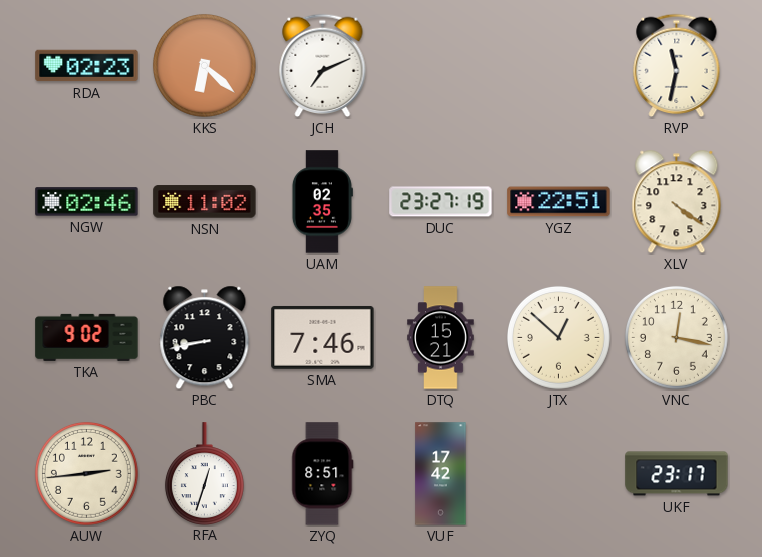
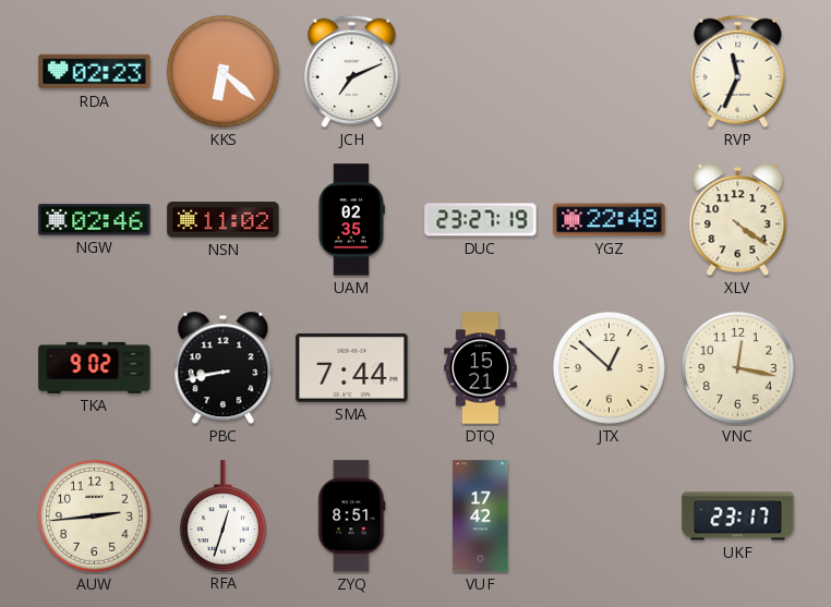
RVP: 11:32 -> 11:34 (738, 72)
YGZ: 22:51 -> 22:48 (610, 220)
SMA: 7:46 -> 7:44 (352, 367)
